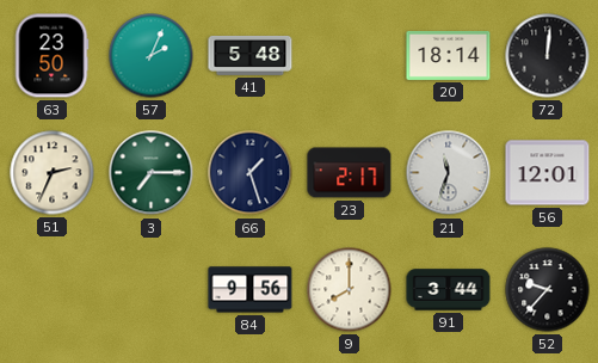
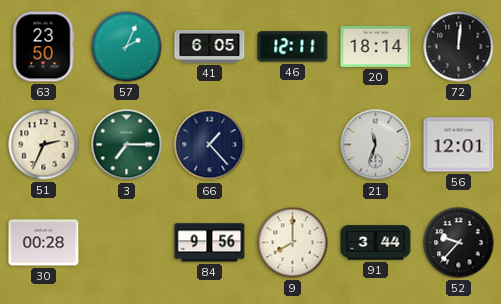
41: 5:48 -> 6:05 (210, 46)
46: none -> 12:11 (293, 47)
66: 1:27 -> 1:23 (210, 145)
23: 2:17 -> none (350, 173)
30: none -> 00:28 (44, 243)
